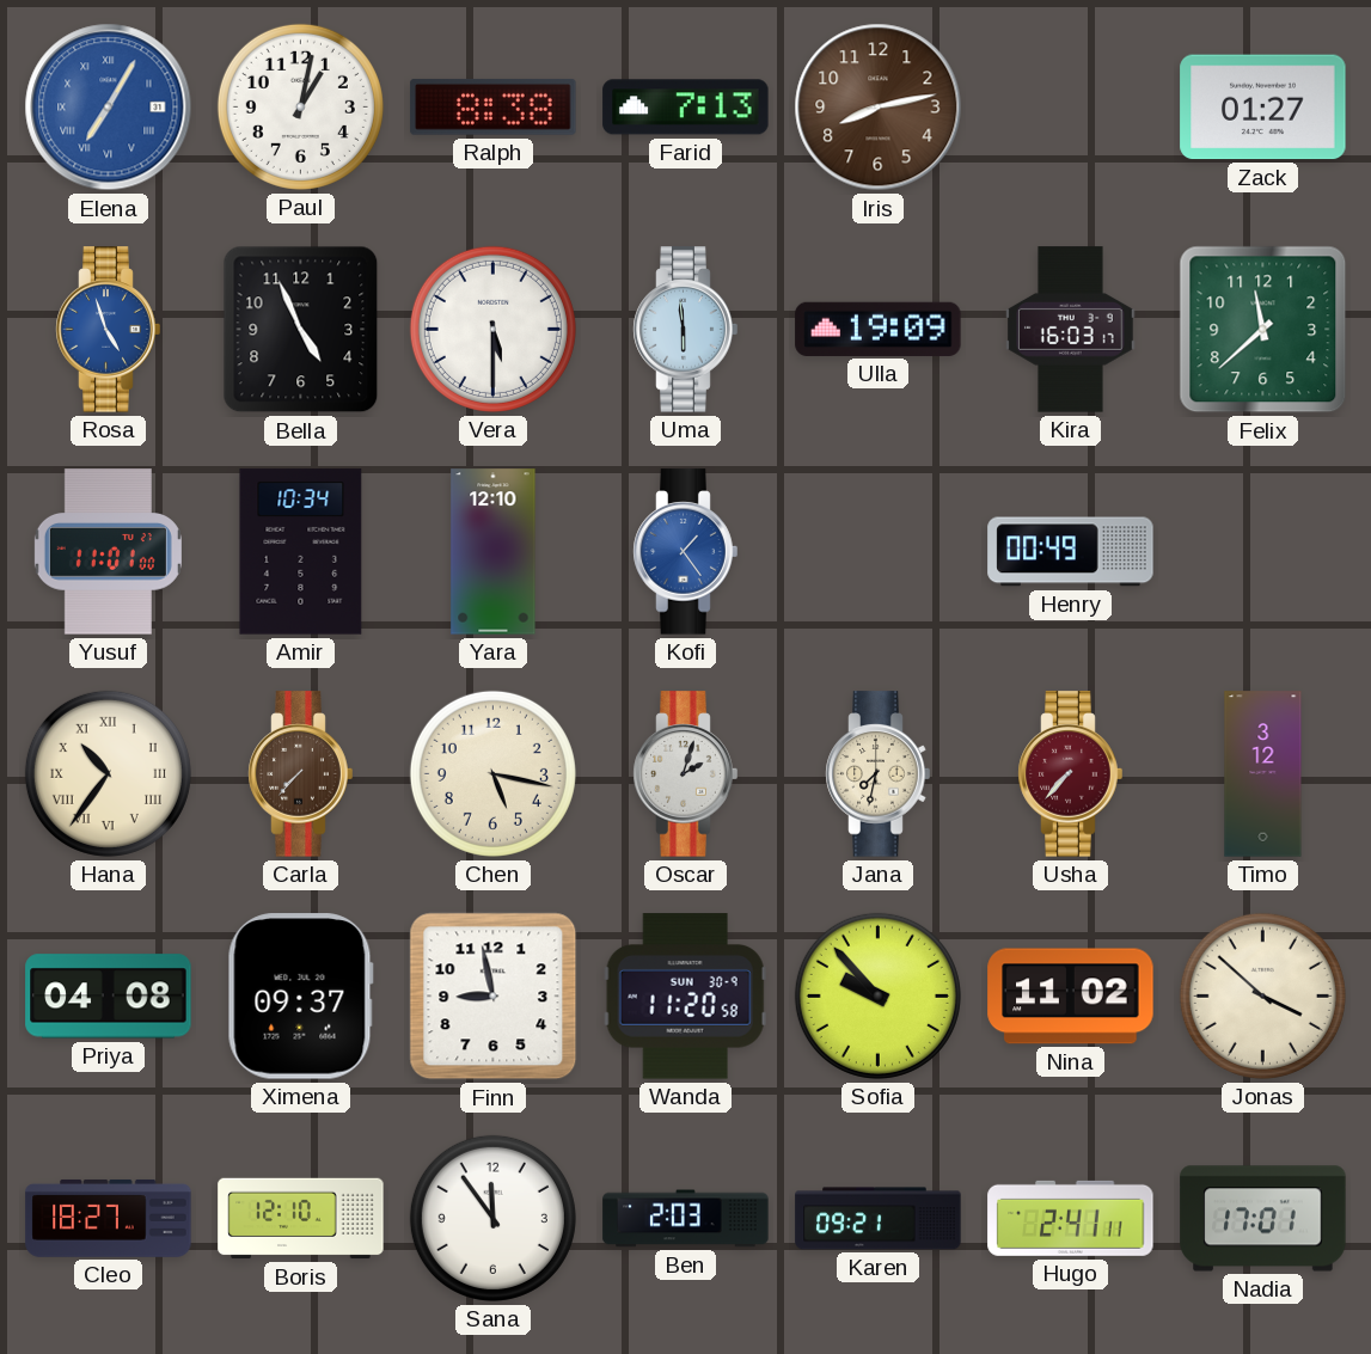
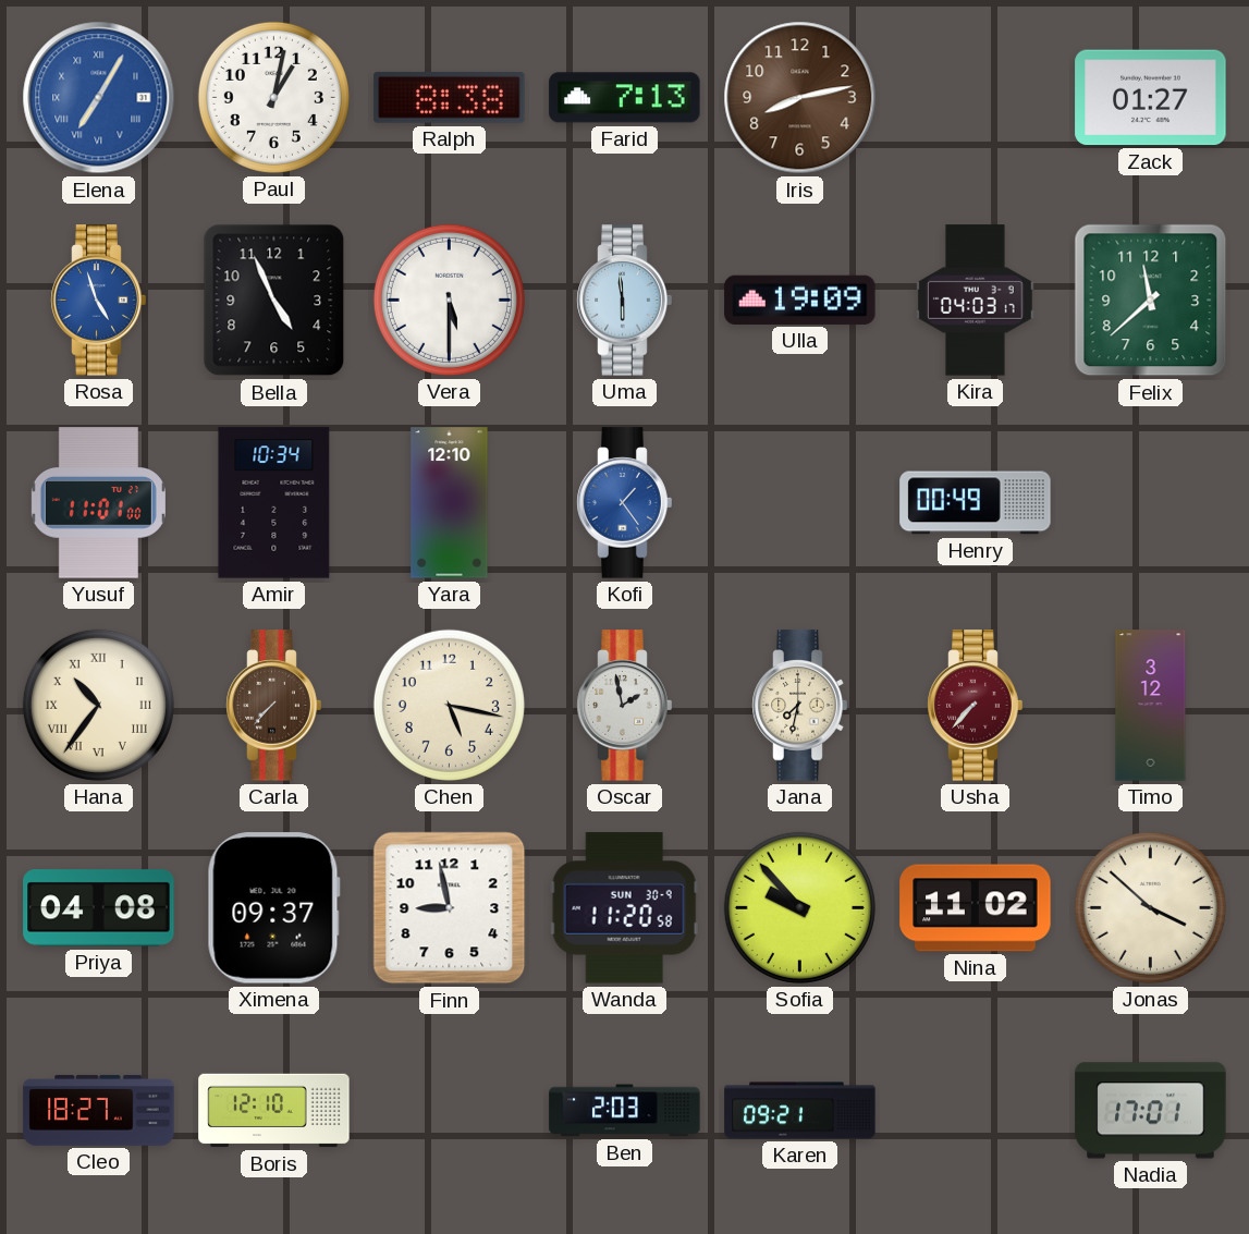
Kira: 16:03 -> 04:03 (976, 301)
Oscar: 2:03 -> 1:58 (625, 706)
Sana: 11:54 -> none (492, 1218)
Hugo: 2:41 -> none (1071, 1218)
